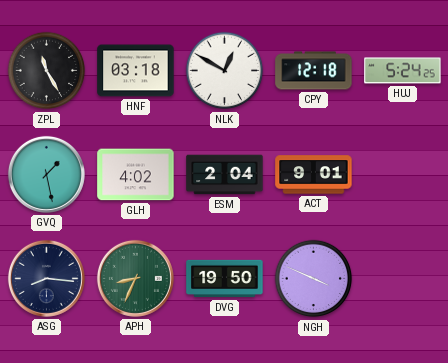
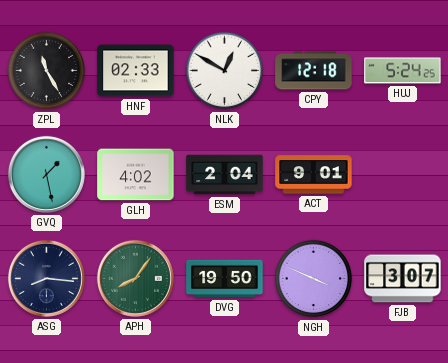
HNF: 03:18 -> 02:33 (136, 71)
APH: 8:34 -> 8:06 (135, 278)
FJB: none -> 3:07 (403, 279)
